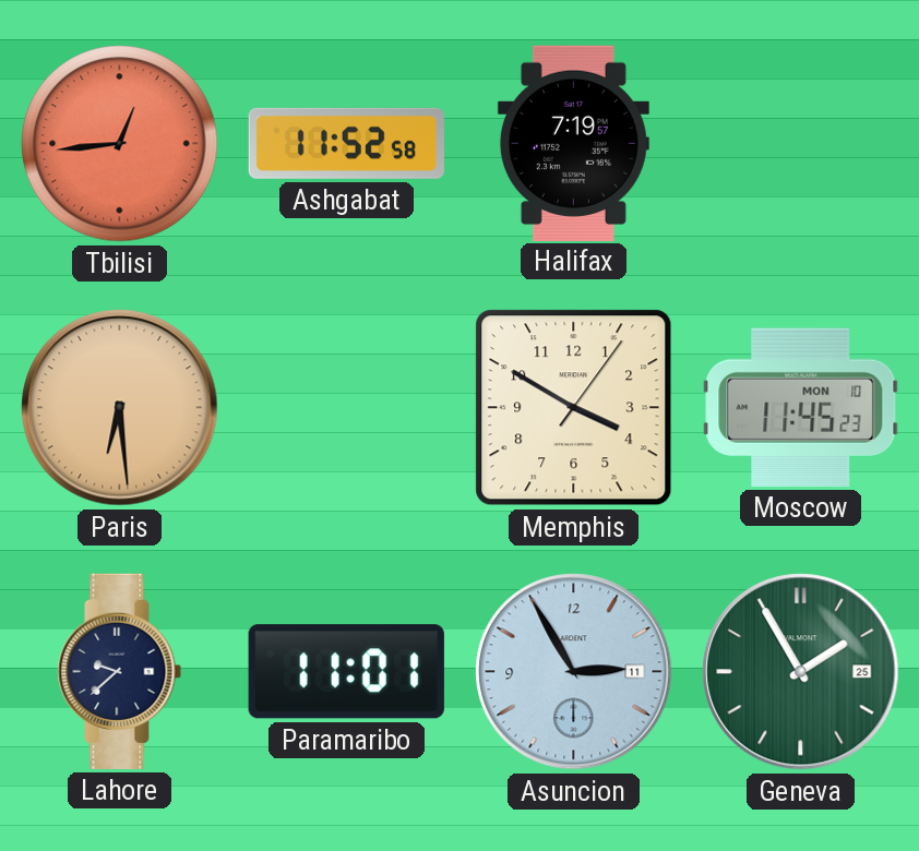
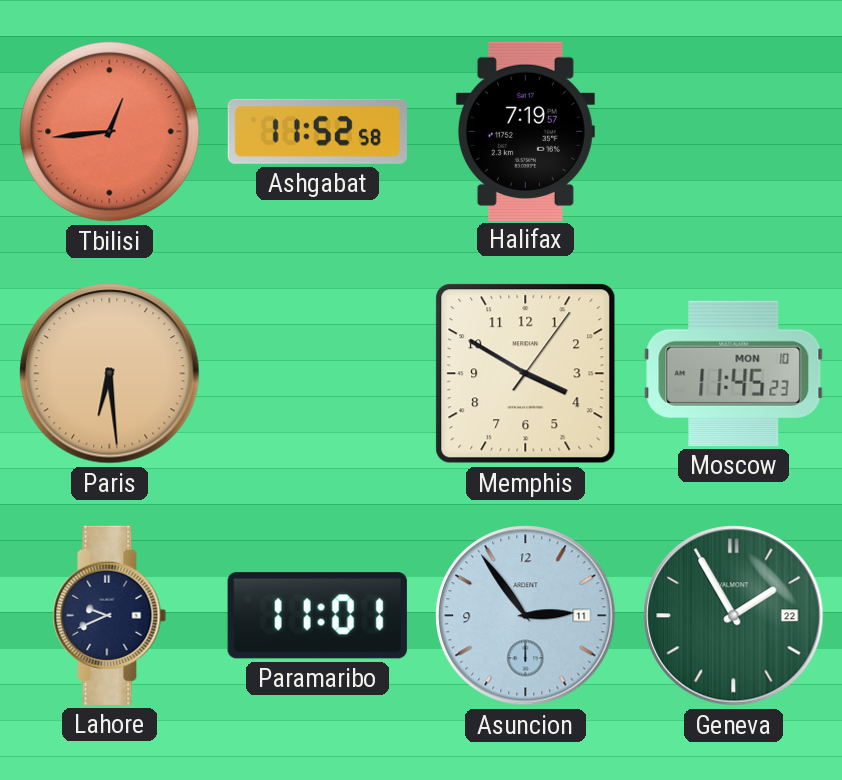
Lahore: 9:38 -> 9:41 (110, 615)
Asuncion: 2:55 -> 2:54 (526, 616)
Geneva date: 25 -> 22 (734, 616)
